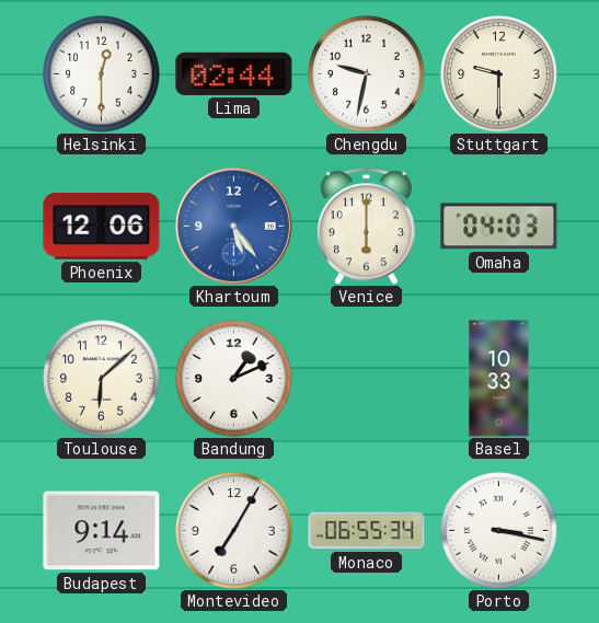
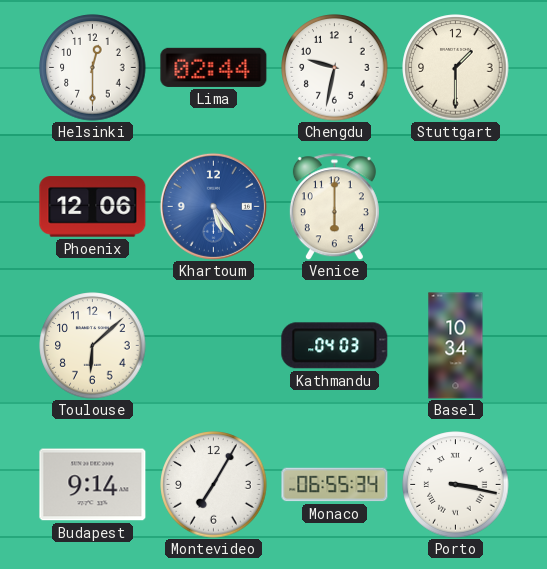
Stuttgart: 9:30 -> 1:30 (456, 68)
Omaha: 04:03 -> none (499, 227)
Bandung: 1:11 -> none (234, 379)
Kathmandu: none -> 04:03 (335, 346)
Basel: 10:33 -> 10:34 (456, 346)
